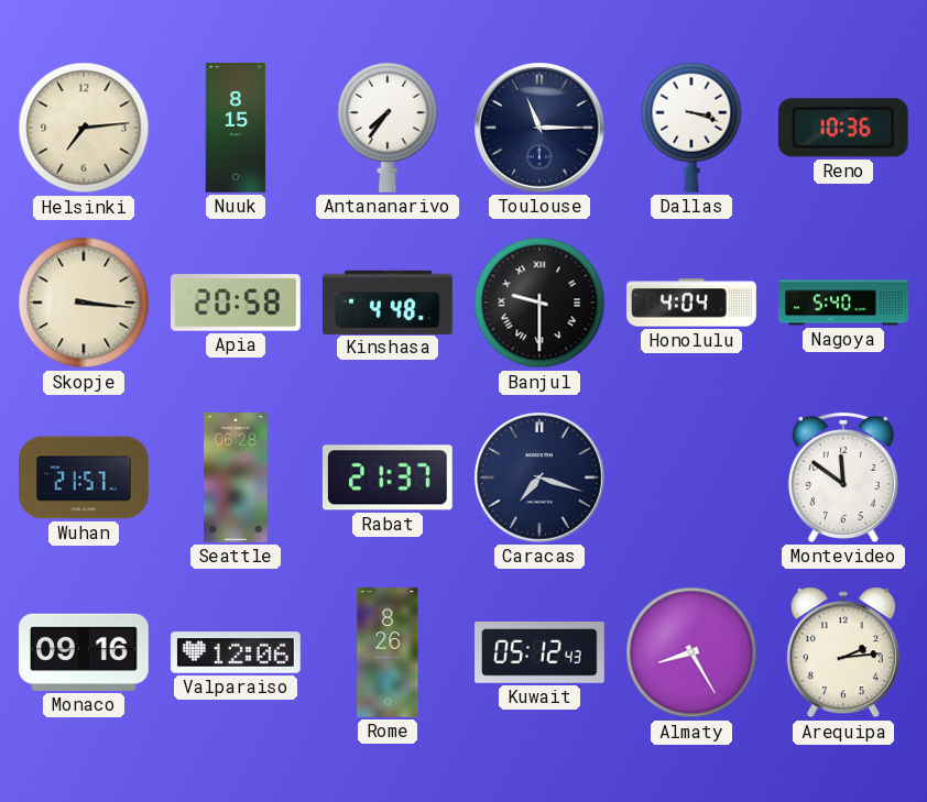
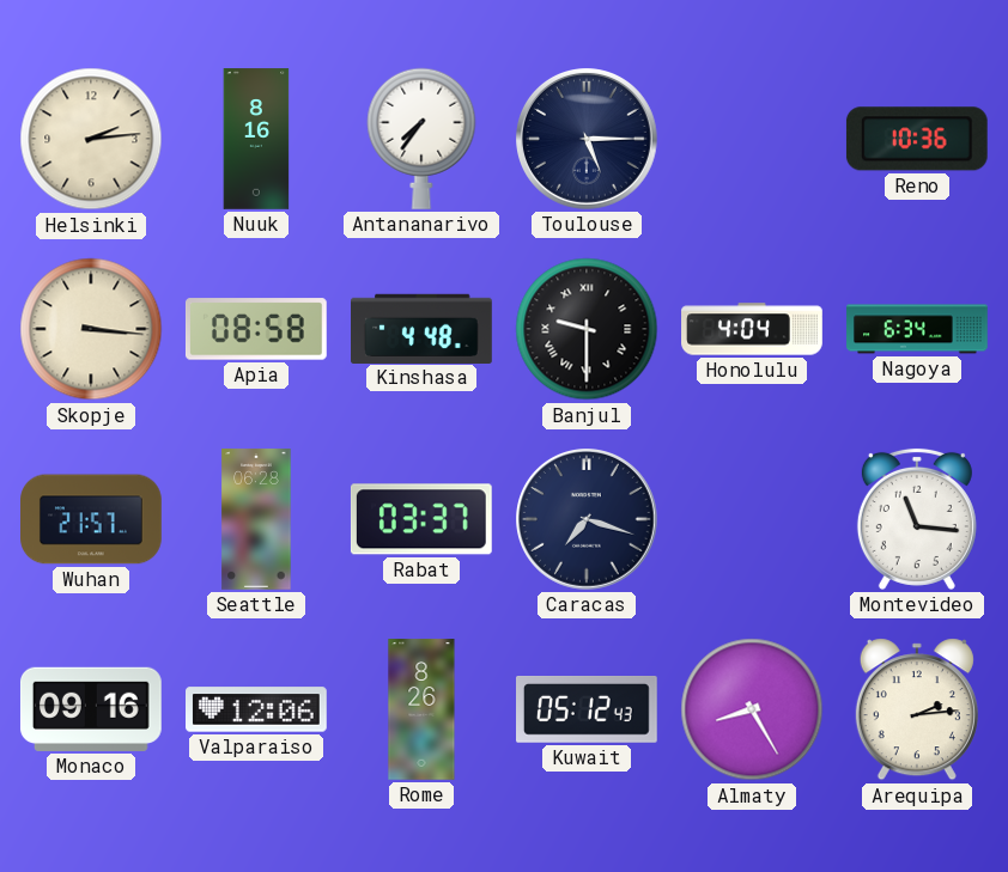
Helsinki: 7:14 -> 2:14 (91, 139)
Nuuk: 8:15 -> 8:16 (256, 139)
Toulouse: 11:15 -> 5:15 (588, 140)
Dallas: 3:18 -> none (691, 128)
Apia: 20:58 -> 08:58 (256, 329)
Nagoya: 5:40 -> 6:34 (917, 329)
Rabat: 21:37 -> 03:37 (421, 519)
Montevideo: 11:51 -> 11:16 (917, 519)
